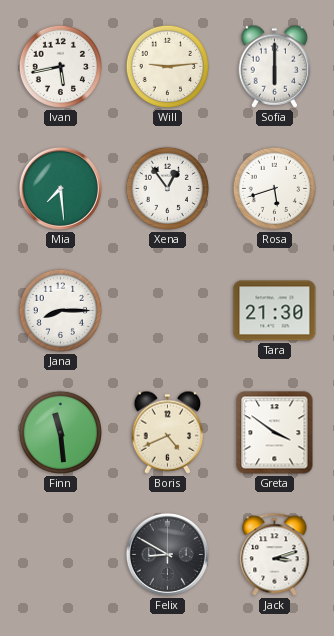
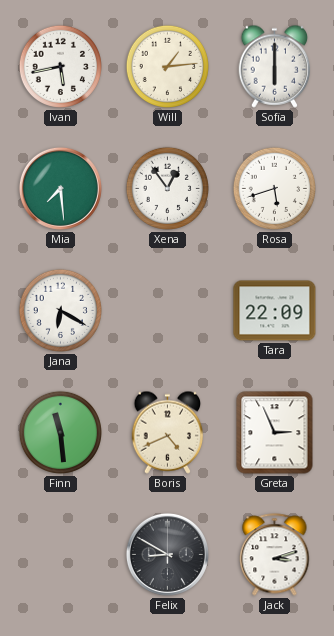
Will: 9:14 -> 1:14 (167, 66)
Jana: 8:15 -> 6:20 (60, 310)
Tara: 21:30 -> 22:09 (275, 311)
Greta: 3:51 -> 2:56 (275, 433)
